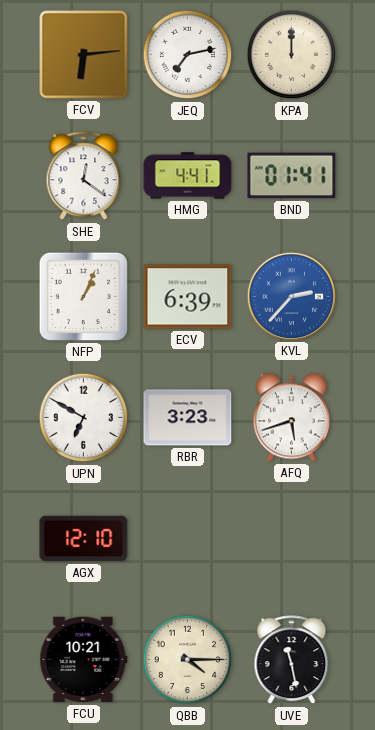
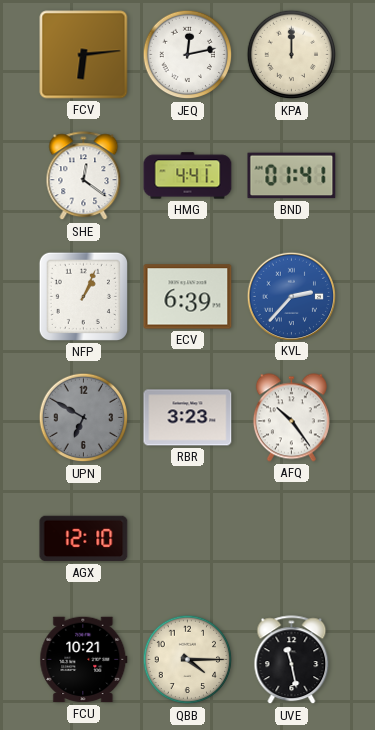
JEQ: 7:13 -> 12:13 (188, 55)
UPN dial: white -> grey (84, 418)
AFQ: 5:42 -> 10:24 (291, 418)
